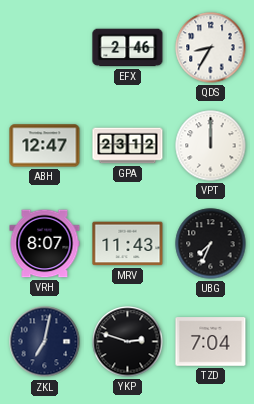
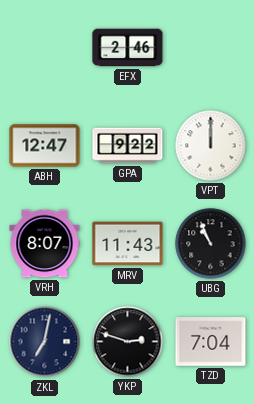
QDS: 8:35 -> none (211, 48)
GPA: 23:12 -> 9:22 (128, 146)
UBG: 7:34 -> 10:56 (211, 244)
